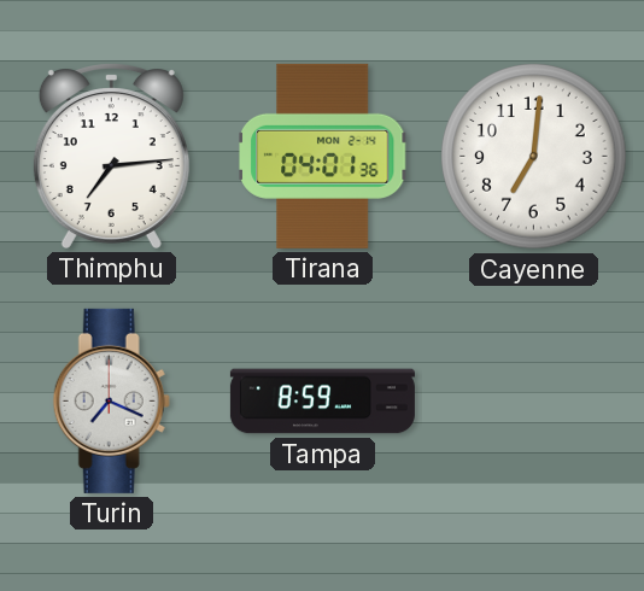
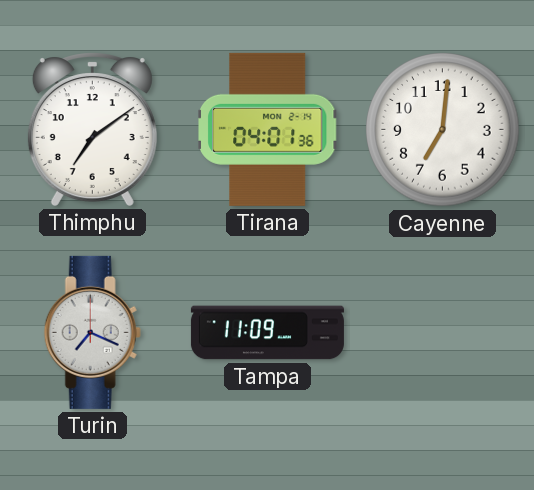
Thimphu: 7:14 -> 7:09 (92, 129)
Tampa: 8:59 -> 11:09 (267, 333)
